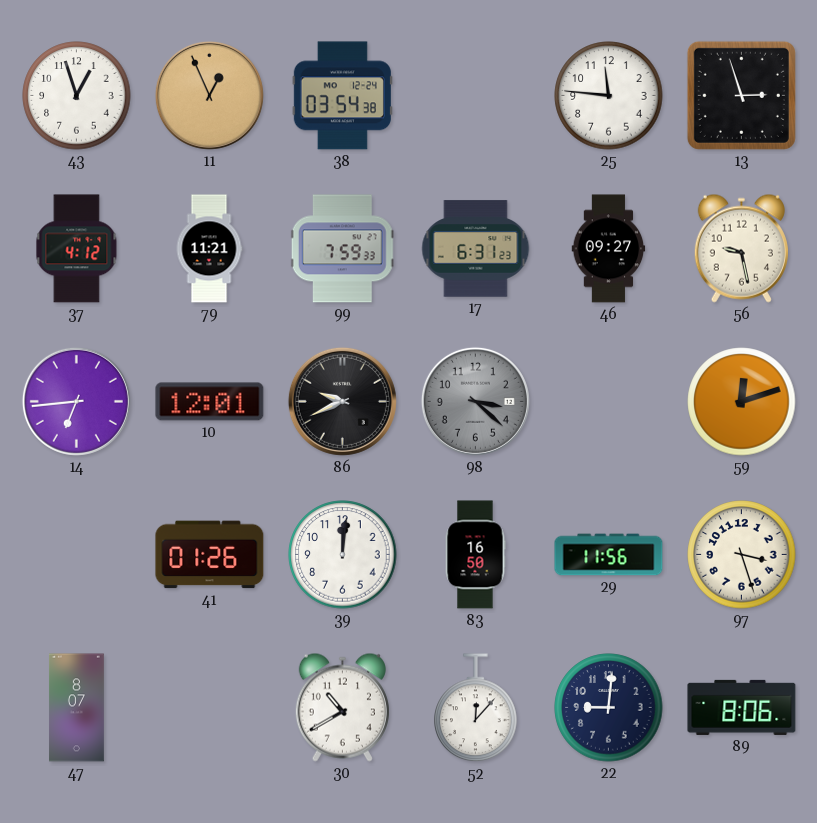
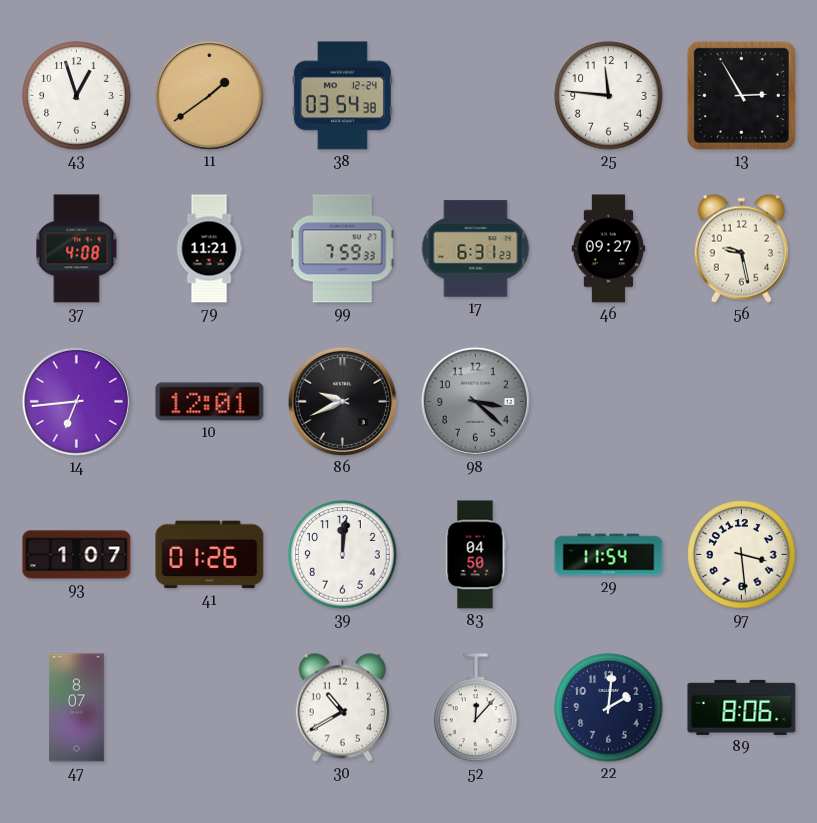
11: 12:56 -> 1:39 (209, 95)
13: 2:57 -> 2:55 (741, 95)
37: 4:12 -> 4:08 (77, 249)
59: 12:12 -> none (742, 402)
93: none -> 1:07 (77, 555)
83: 16:50 -> 04:50 (475, 555)
29: 11:56 -> 11:54 (609, 555)
97: 3:27 -> 3:29 (742, 555)
22: 9:01 -> 2:01 (609, 708)
